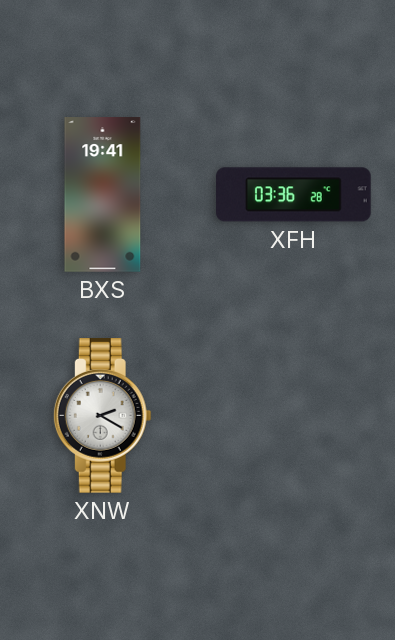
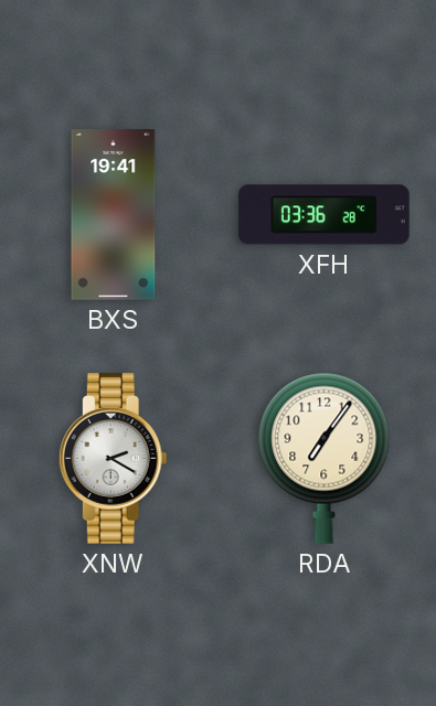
RDA: none -> 7:06 (325, 458)
